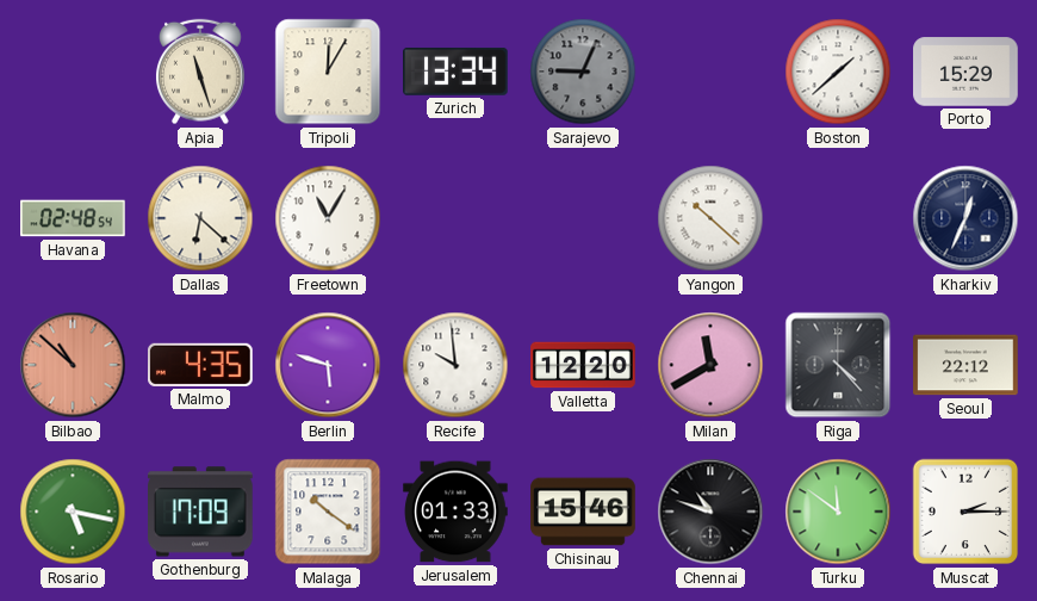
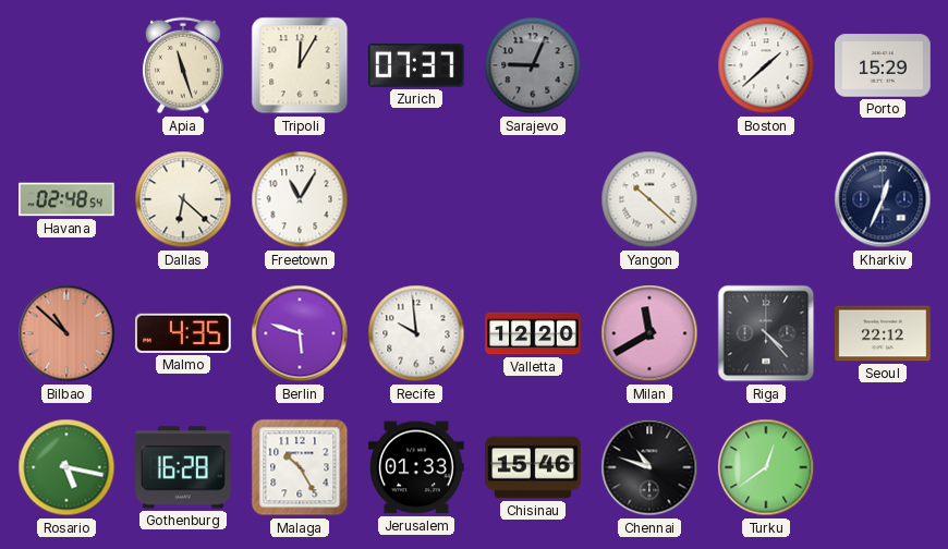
Zurich: 13:34 -> 07:37 (417, 65)
Gothenburg: 17:09 -> 16:28 (184, 467)
Malaga: 10:21 -> 10:25 (300, 467)
Turku: 11:51 -> 12:39 (766, 467)
Muscat: 2:15 -> none (965, 512)
